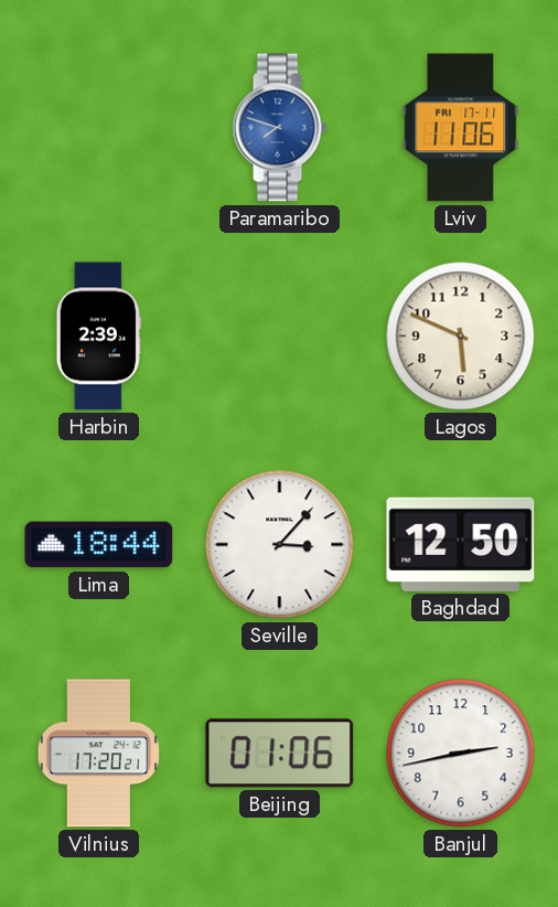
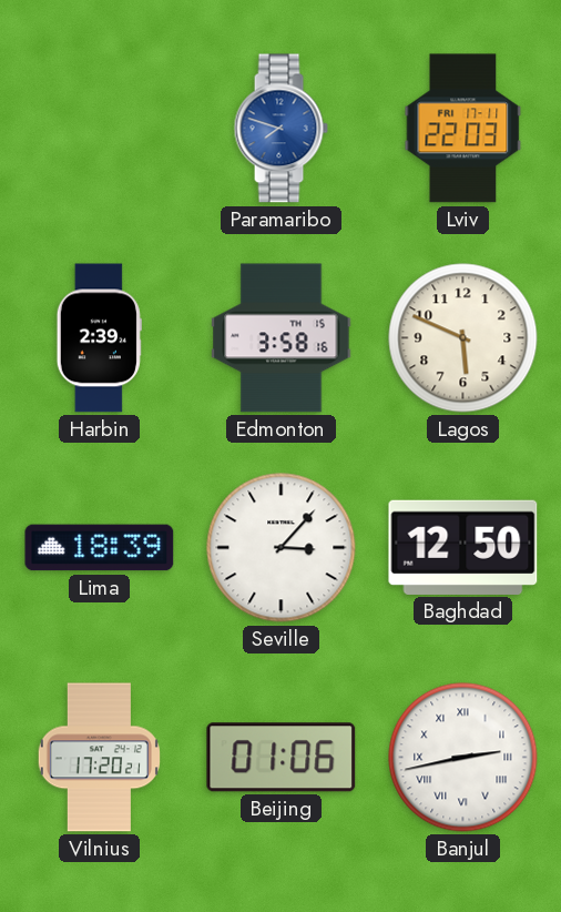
Lviv: 11:06 -> 22:03 (463, 129)
Edmonton: none -> 3:58 (282, 338)
Lima: 18:44 -> 18:39 (100, 548)
Banjul numerals: Arabic -> Roman (463, 758)
